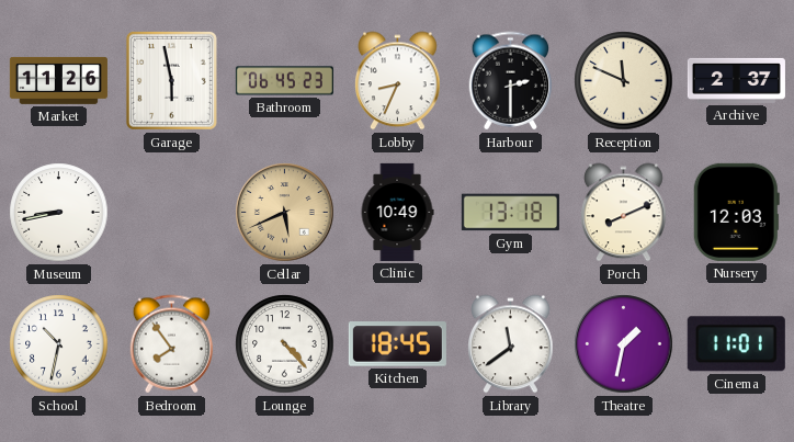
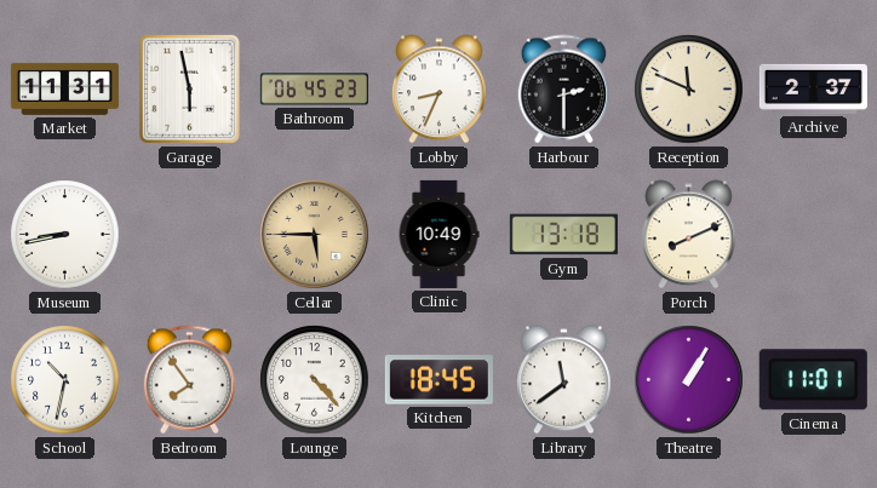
Market: 11:26 -> 11:31 (64, 88)
Cellar: 5:41 -> 5:45 (315, 235)
Nursery: 12:03 -> none (736, 212)
Theatre: 1:32 -> 1:05 (689, 380)
